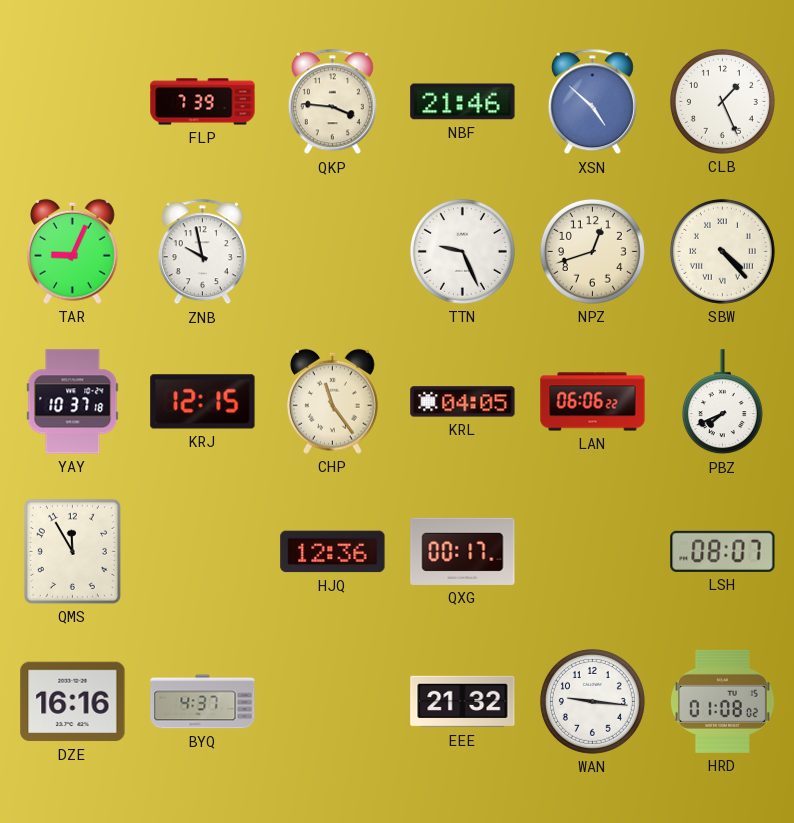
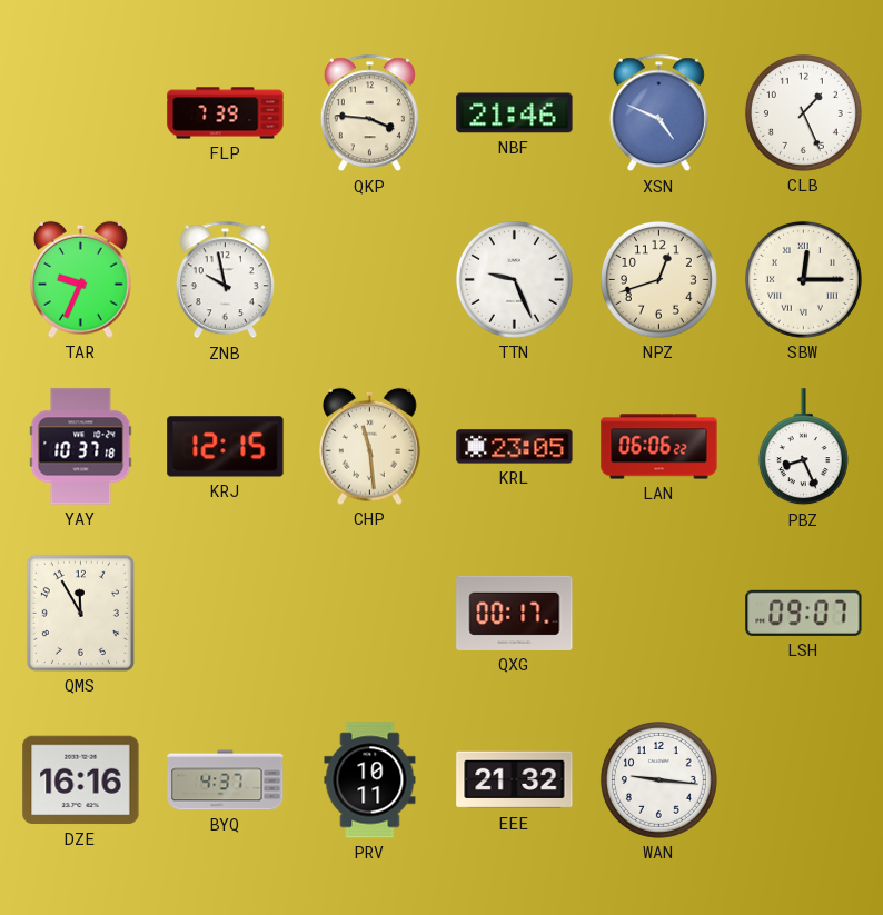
XSN: 4:52 -> 4:49 (658, 113)
TAR: 9:04 -> 9:34 (80, 279)
SBW: 4:23 -> 12:15 (803, 279)
CHP: 11:24 -> 11:29 (369, 446)
KRL: 04:05 -> 23:05 (515, 447)
PBZ: 7:41 -> 8:26 (803, 447)
HJQ: 12:36 -> none (333, 552)
LSH: 08:07 -> 09:07 (804, 613)
PRV: none -> 10:11 (370, 780)
HRD: 01:08 -> none (722, 701)
